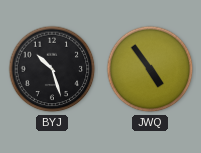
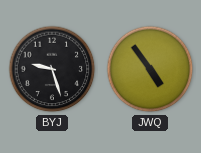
BYJ: 10:27 -> 9:27 (52, 69)
